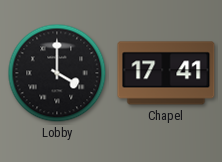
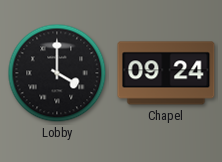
Chapel: 17:41 -> 09:24 (166, 73)
